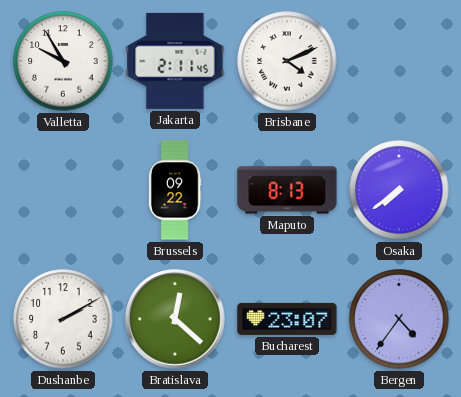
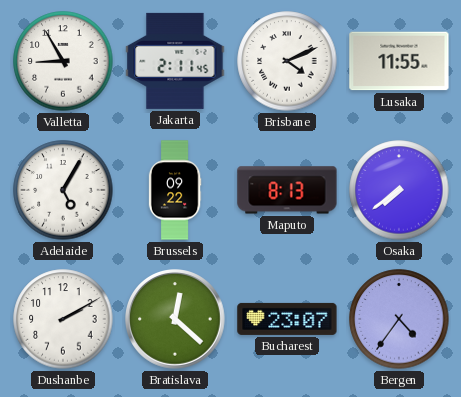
Valletta: 9:55 -> 8:55 (63, 61)
Lusaka: none -> 11:55 (399, 61)
Adelaide: none -> 5:05 (63, 190)
